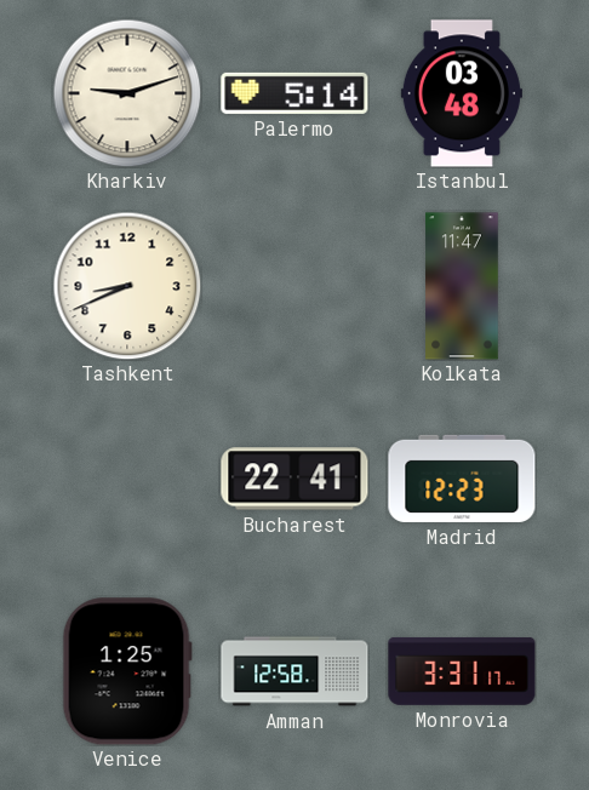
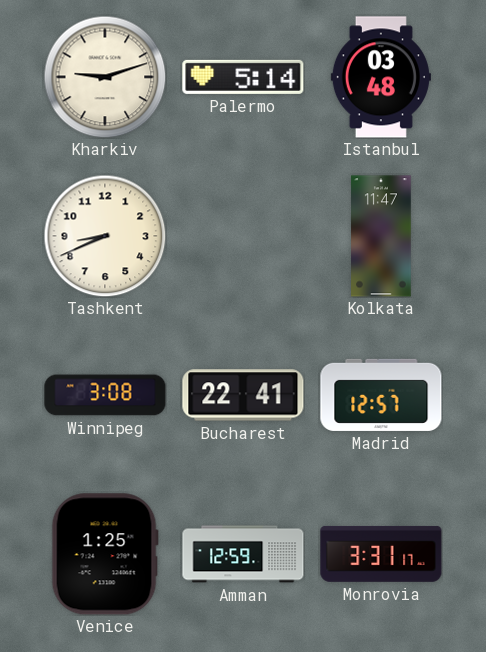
Winnipeg: none -> 3:08 (105, 395)
Madrid: 12:23 -> 12:57 (381, 395)
Amman: 12:58 -> 12:59 (243, 554)
